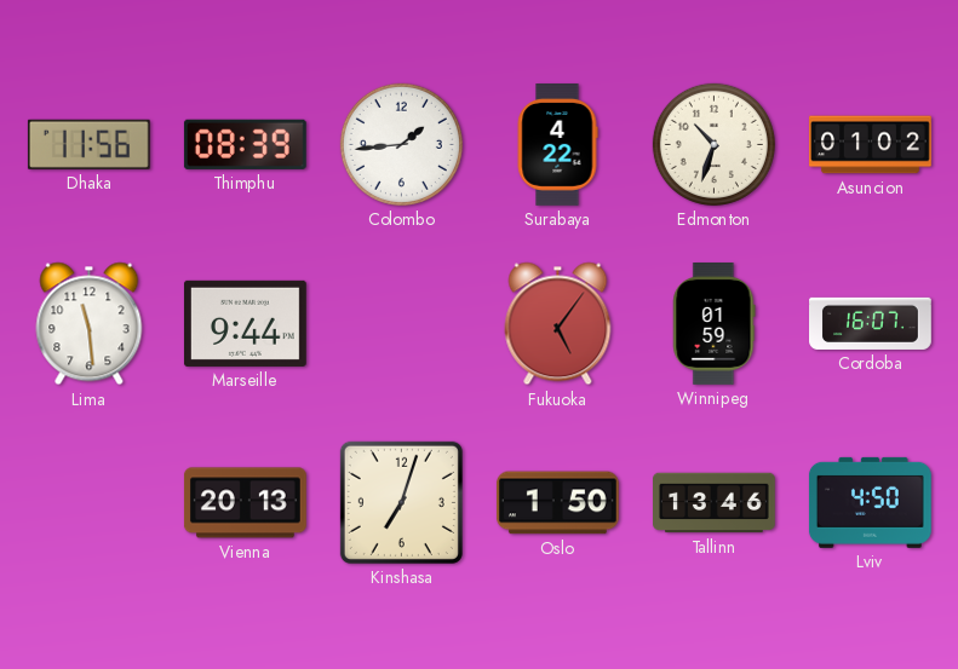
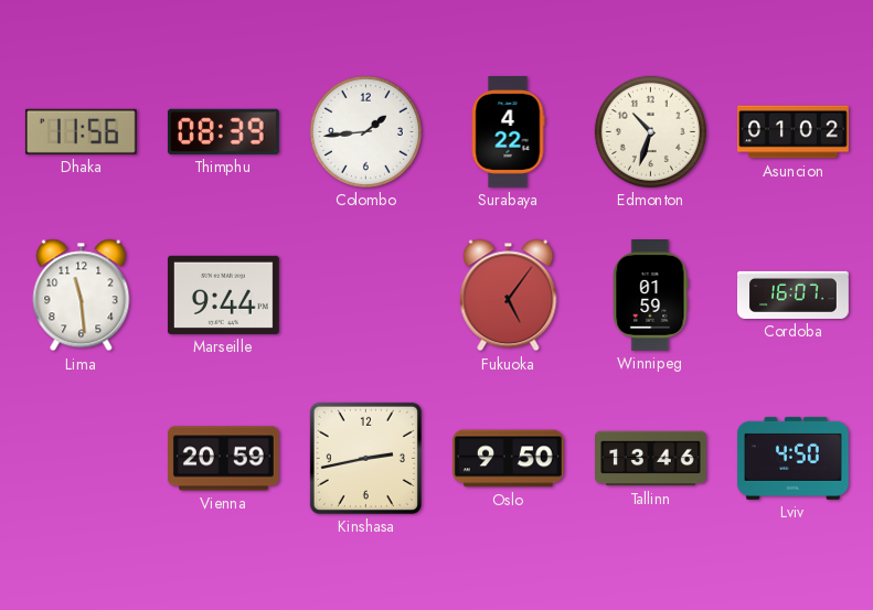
Vienna: 20:13 -> 20:59 (223, 459)
Kinshasa: 7:03 -> 2:43 (365, 458)
Oslo: 1:50 -> 9:50 (508, 459)
